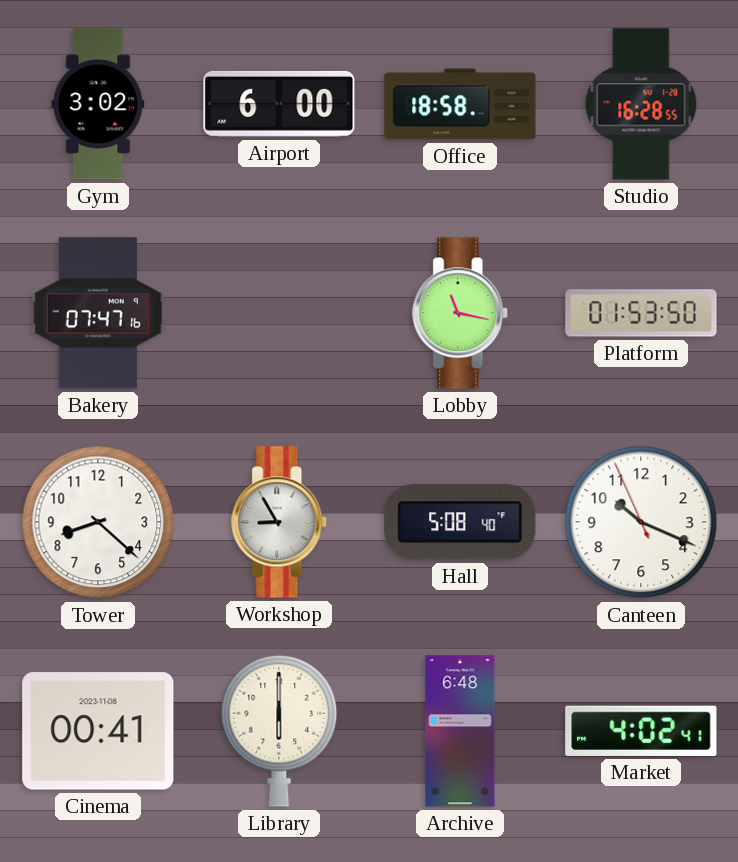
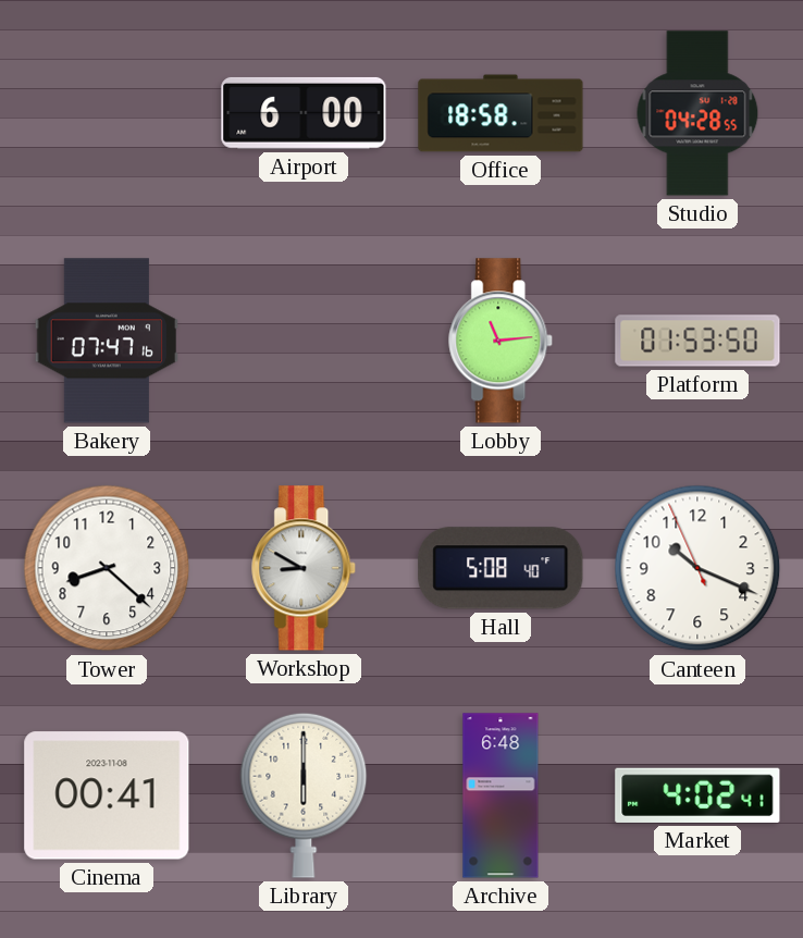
Gym: 3:02 -> none (98, 104)
Studio: 16:28 -> 04:28 (697, 113)
Lobby: 11:17 -> 11:14 (502, 341)
Workshop: 8:55 -> 8:50 (305, 568)
